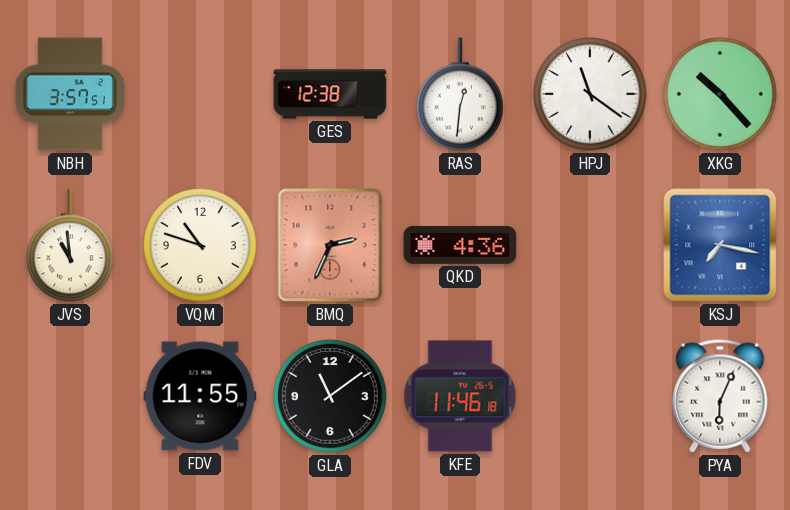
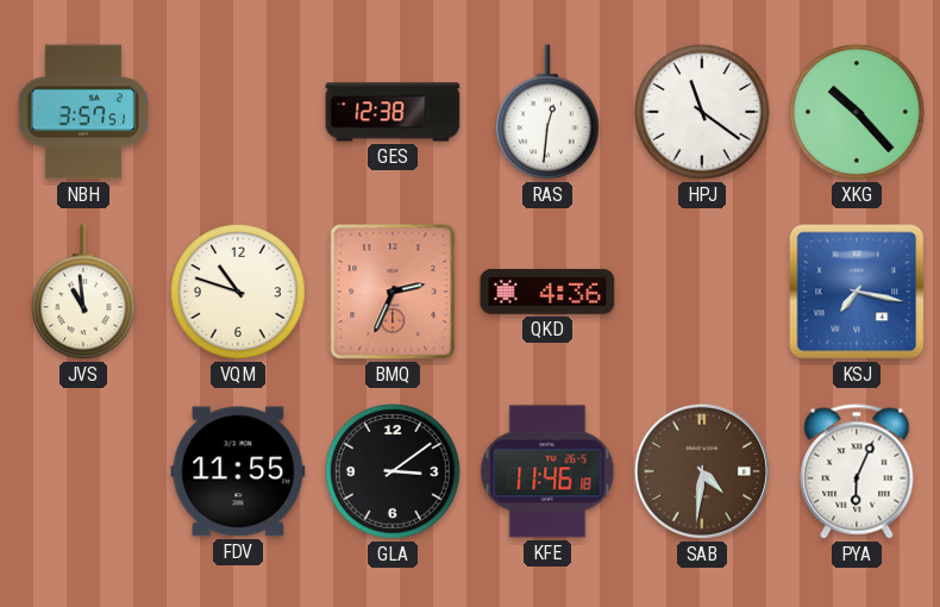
GLA: 11:09 -> 3:09 (393, 471)
SAB: none -> 4:31 (702, 471)
